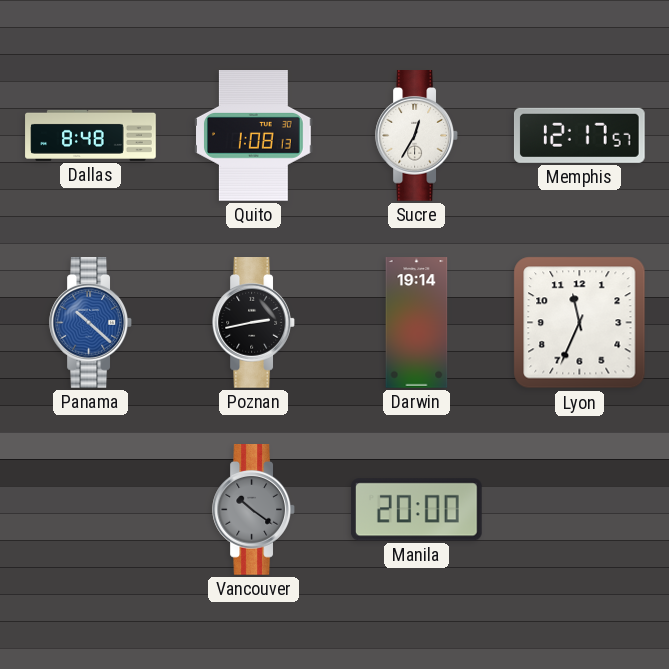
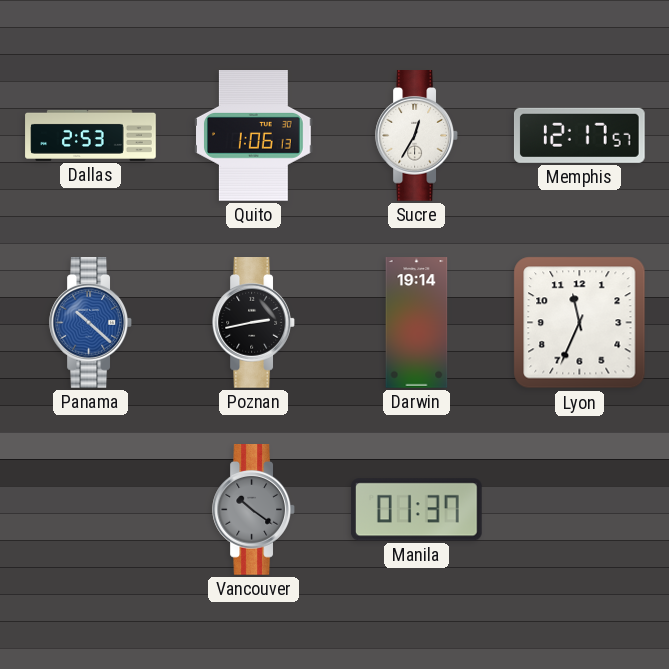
Dallas: 8:48 -> 2:53 (91, 135)
Quito: 1:08 -> 1:06 (254, 136)
Manila: 20:00 -> 01:37 (416, 510)
